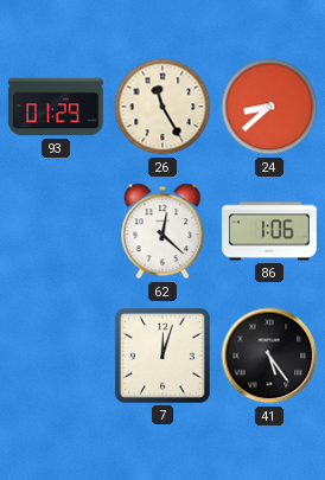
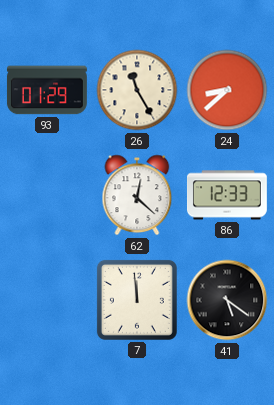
86: 1:06 -> 12:33 (228, 195)
7: 12:03 -> 11:59 (137, 300)
41: 5:24 -> 5:21 (227, 300)
